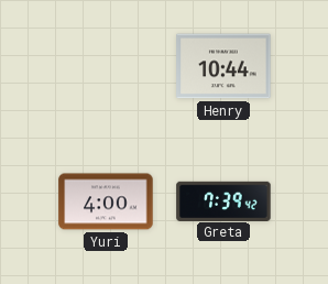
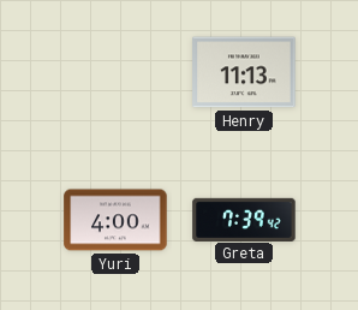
Henry: 10:44 -> 11:13 (244, 72)
